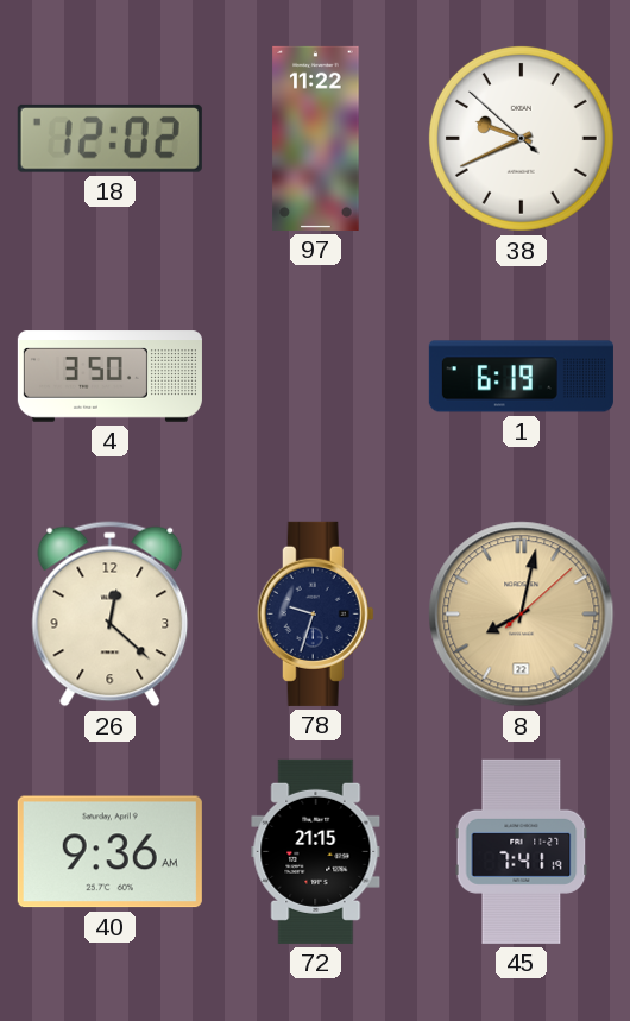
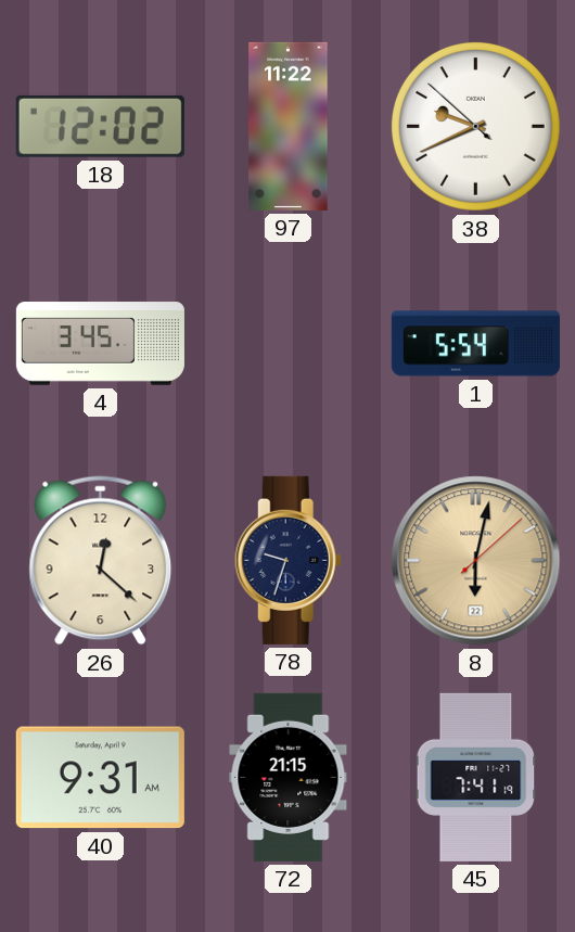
4: 3:50 -> 3:45 (100, 344)
1: 6:19 -> 5:54 (475, 344)
8: 8:02 -> 6:02 (476, 561)
40: 9:36 -> 9:31 (100, 778)
